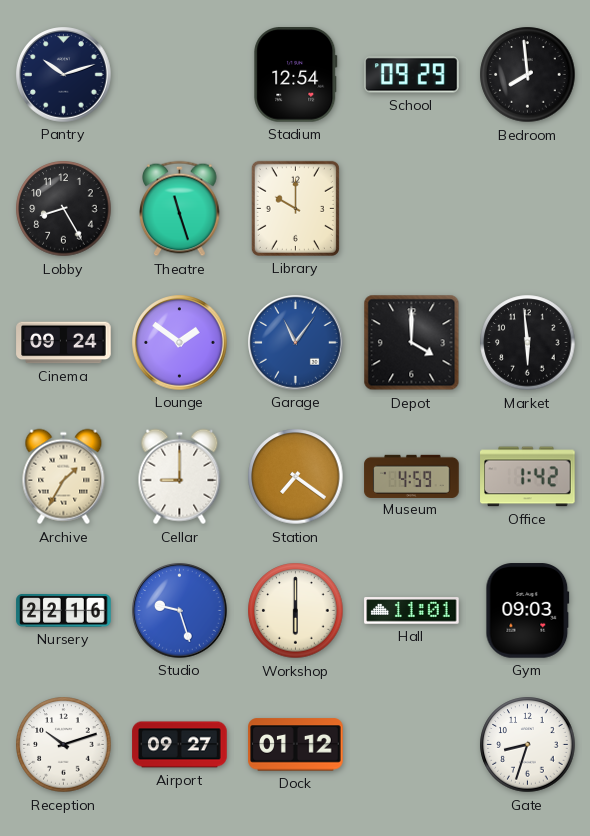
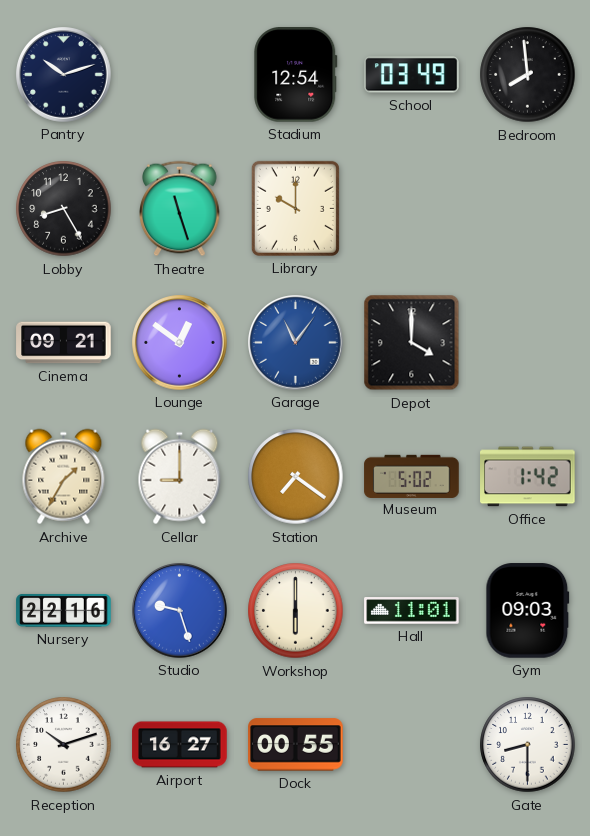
School: 09:29 -> 03:49 (412, 75)
Cinema: 09:24 -> 09:21 (64, 343)
Lounge: 1:51 -> 12:51 (180, 343)
Market: 5:59 -> none (528, 343)
Museum: 4:59 -> 5:02 (412, 476)
Airport: 09:27 -> 16:27 (180, 745)
Dock: 01:12 -> 00:55 (296, 745)
Gate: 8:33 -> 8:30 (528, 745)
